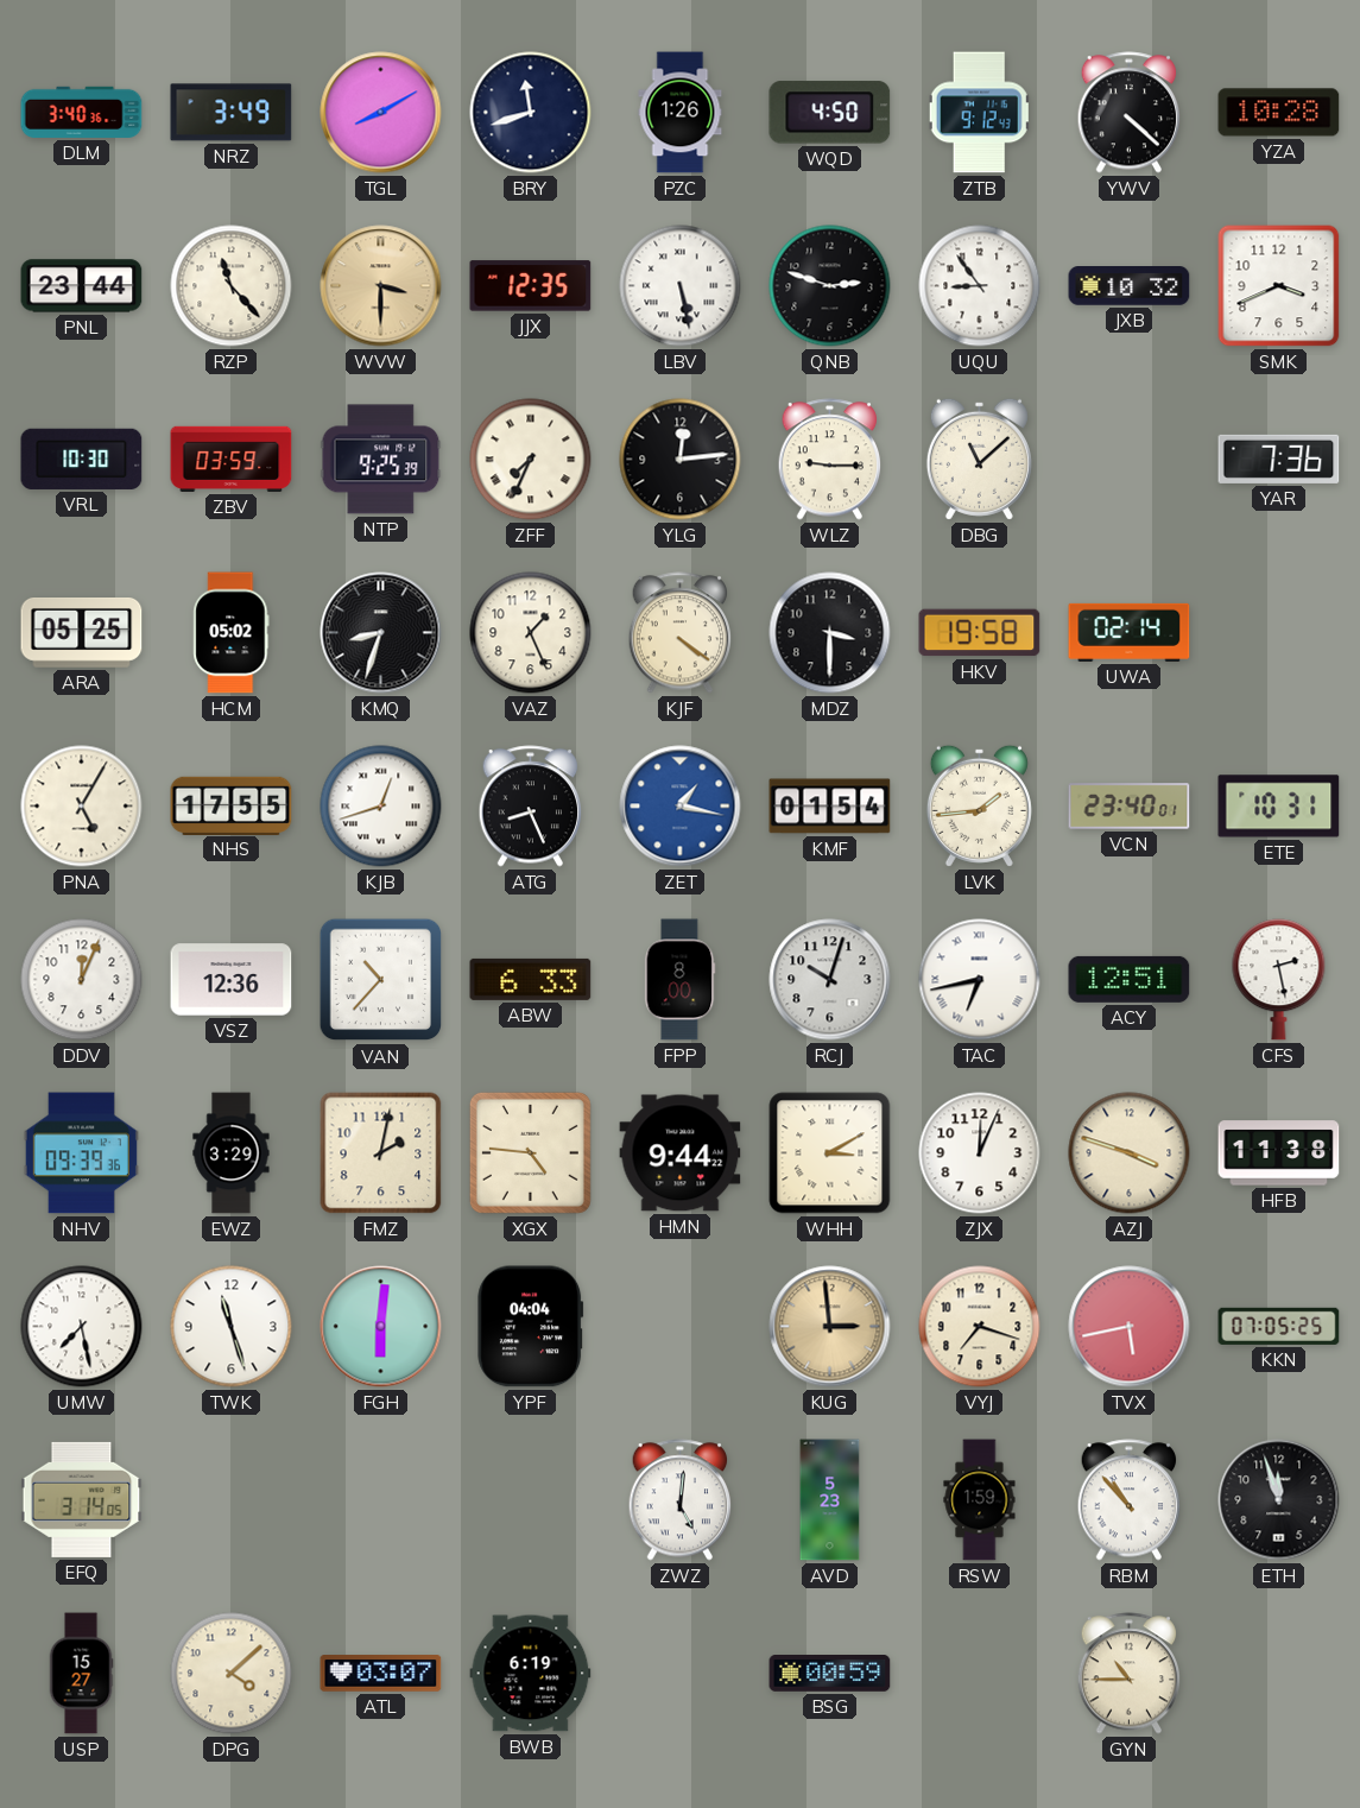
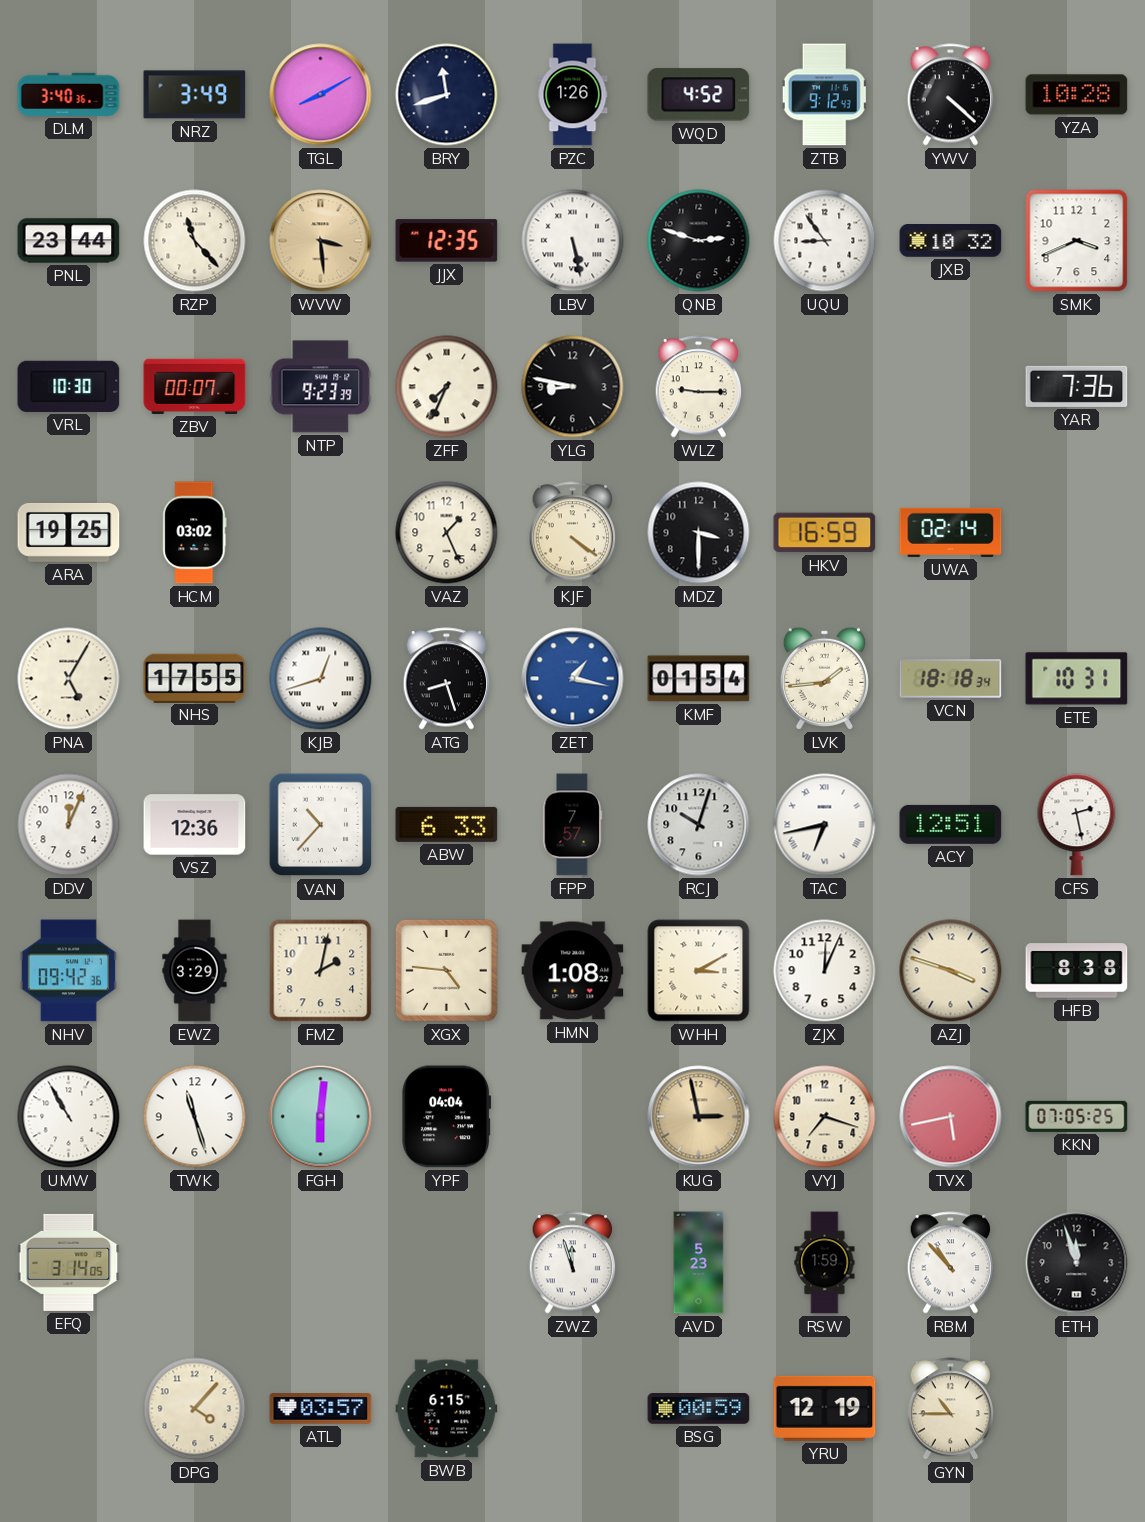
WQD: 4:50 -> 4:52 (699, 95)
WVW: 3:30 -> 3:29 (321, 241)
ZBV: 03:59 -> 00:07 (195, 386)
NTP: 9:25 -> 9:23 (321, 387)
YLG: 12:14 -> 8:47 (573, 387)
DBG: 11:08 -> none (979, 459)
ARA: 05:25 -> 19:25 (69, 533)
HCM: 05:02 -> 03:02 (195, 533)
KMQ: 8:33 -> none (381, 633)
HKV: 19:58 -> 16:59 (825, 533)
ATG: 8:26 -> 8:27 (447, 679)
VCN: 23:40 -> 18:18 (951, 679)
FPP: 8:00 -> 7:57 (573, 825)
NHV: 09:39 -> 09:42 (68, 971)
HMN: 9:44 -> 1:08 (573, 971)
HFB: 11:38 -> 8:38 (1077, 971)
UMW: 7:28 -> 10:55 (69, 1117)
KUG: 2:59 -> 2:58 (699, 1117)
ZWZ: 5:01 -> 11:57 (573, 1263)
USP: 15:27 -> none (81, 1674)
DPG: 4:08 -> 4:07 (195, 1409)
ATL: 03:07 -> 03:57 (321, 1409)
BWB: 6:19 -> 6:15 (447, 1409)
YRU: none -> 12:19 (825, 1408)
